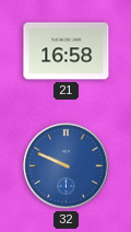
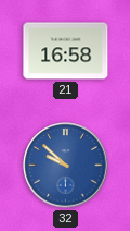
32: 9:49 -> 9:52 (66, 166)
